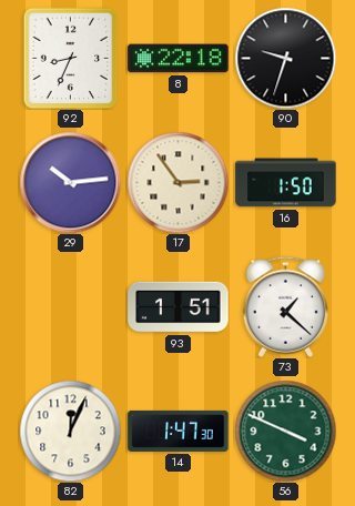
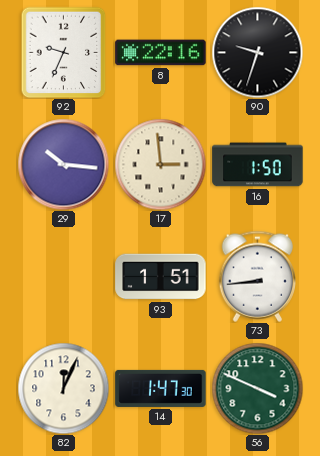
92: 8:34 -> 9:34 (64, 52)
8: 22:18 -> 22:16 (161, 53)
29: 10:14 -> 10:16 (63, 164)
17: 2:54 -> 2:59 (160, 164)
73: 1:22 -> 8:44 (257, 276)
